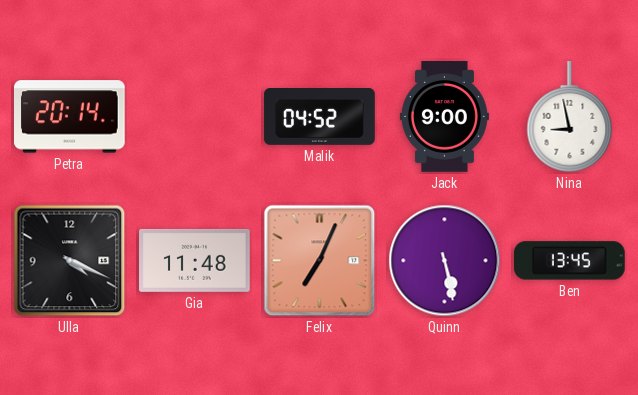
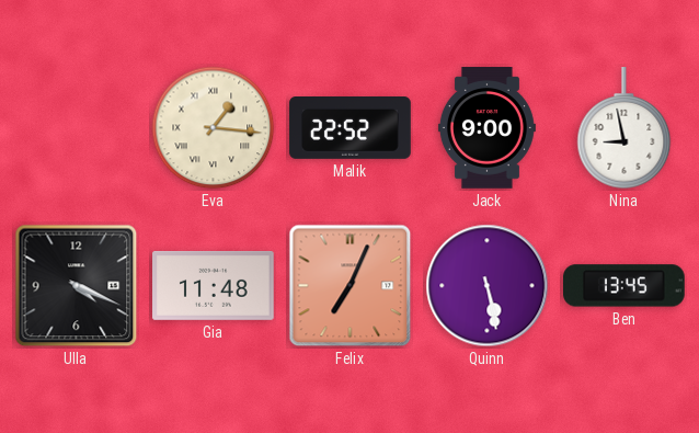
Petra: 20:14 -> none (70, 117)
Eva: none -> 1:16 (214, 128)
Malik: 04:52 -> 22:52 (351, 128)
